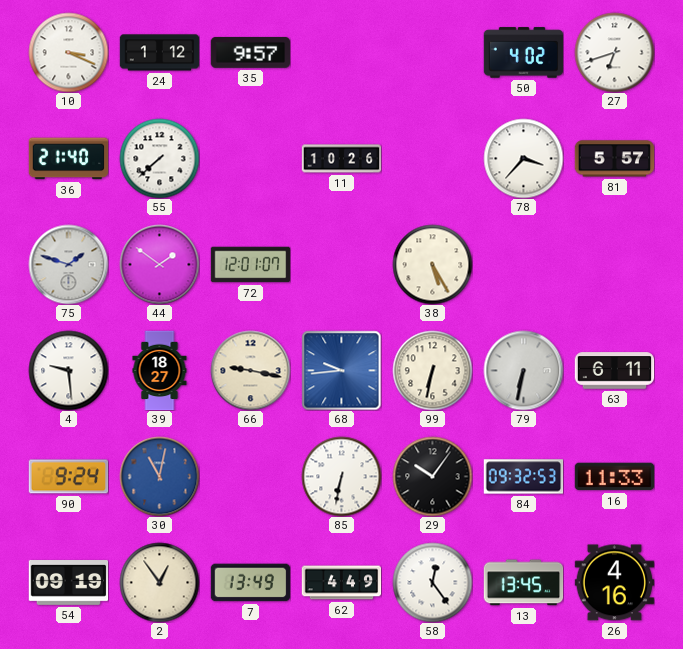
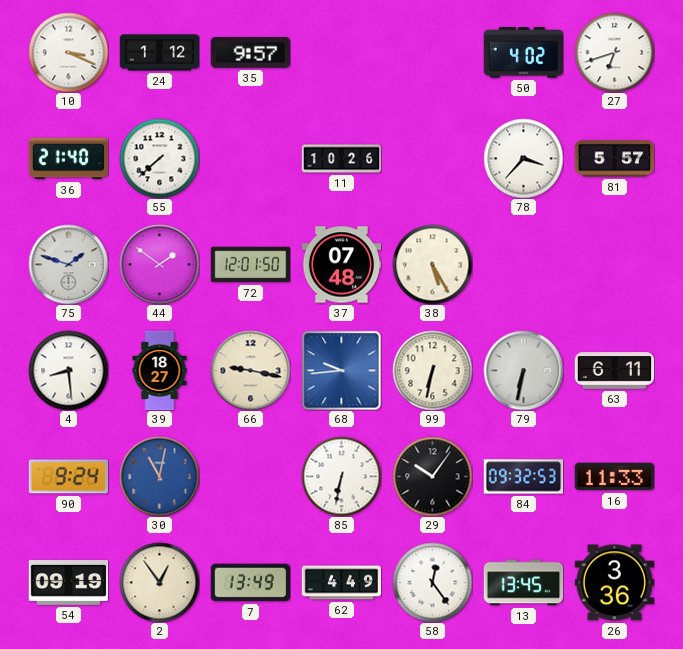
72: 12:01:07 -> 12:01:50 (250, 265)
37: none -> 07:48 (341, 265)
4: 9:29 -> 8:29 (68, 370)
26: 4:16 -> 3:36 (614, 583)
